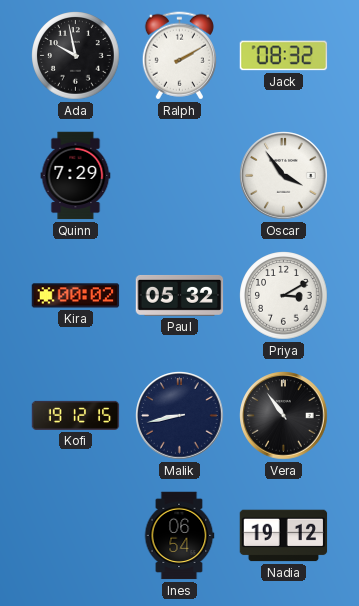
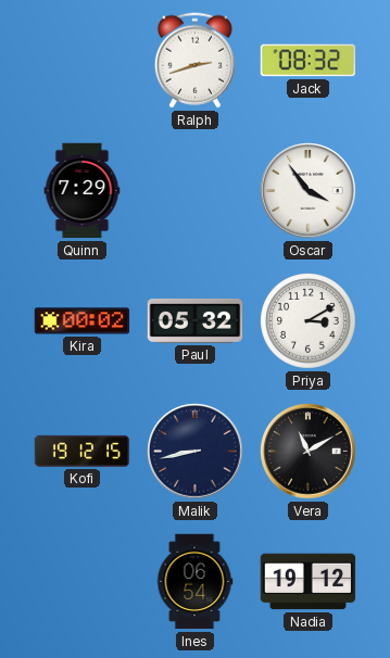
Ada: 9:58 -> none (76, 56)
Ralph: 2:10 -> 2:42 (194, 61)
Vera: 10:54 -> 11:10 (309, 452)
